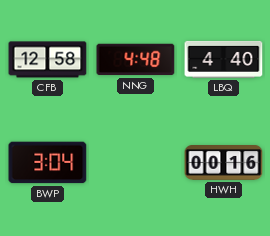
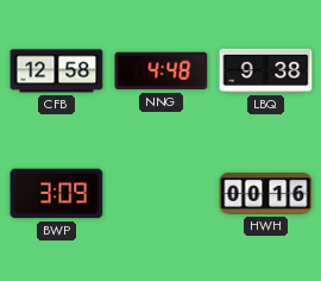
LBQ: 4:40 -> 9:38 (266, 70)
BWP: 3:04 -> 3:09 (57, 194)
